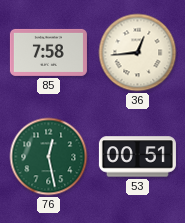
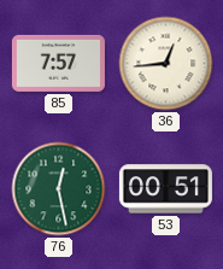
85: 7:58 -> 7:57 (58, 63)
